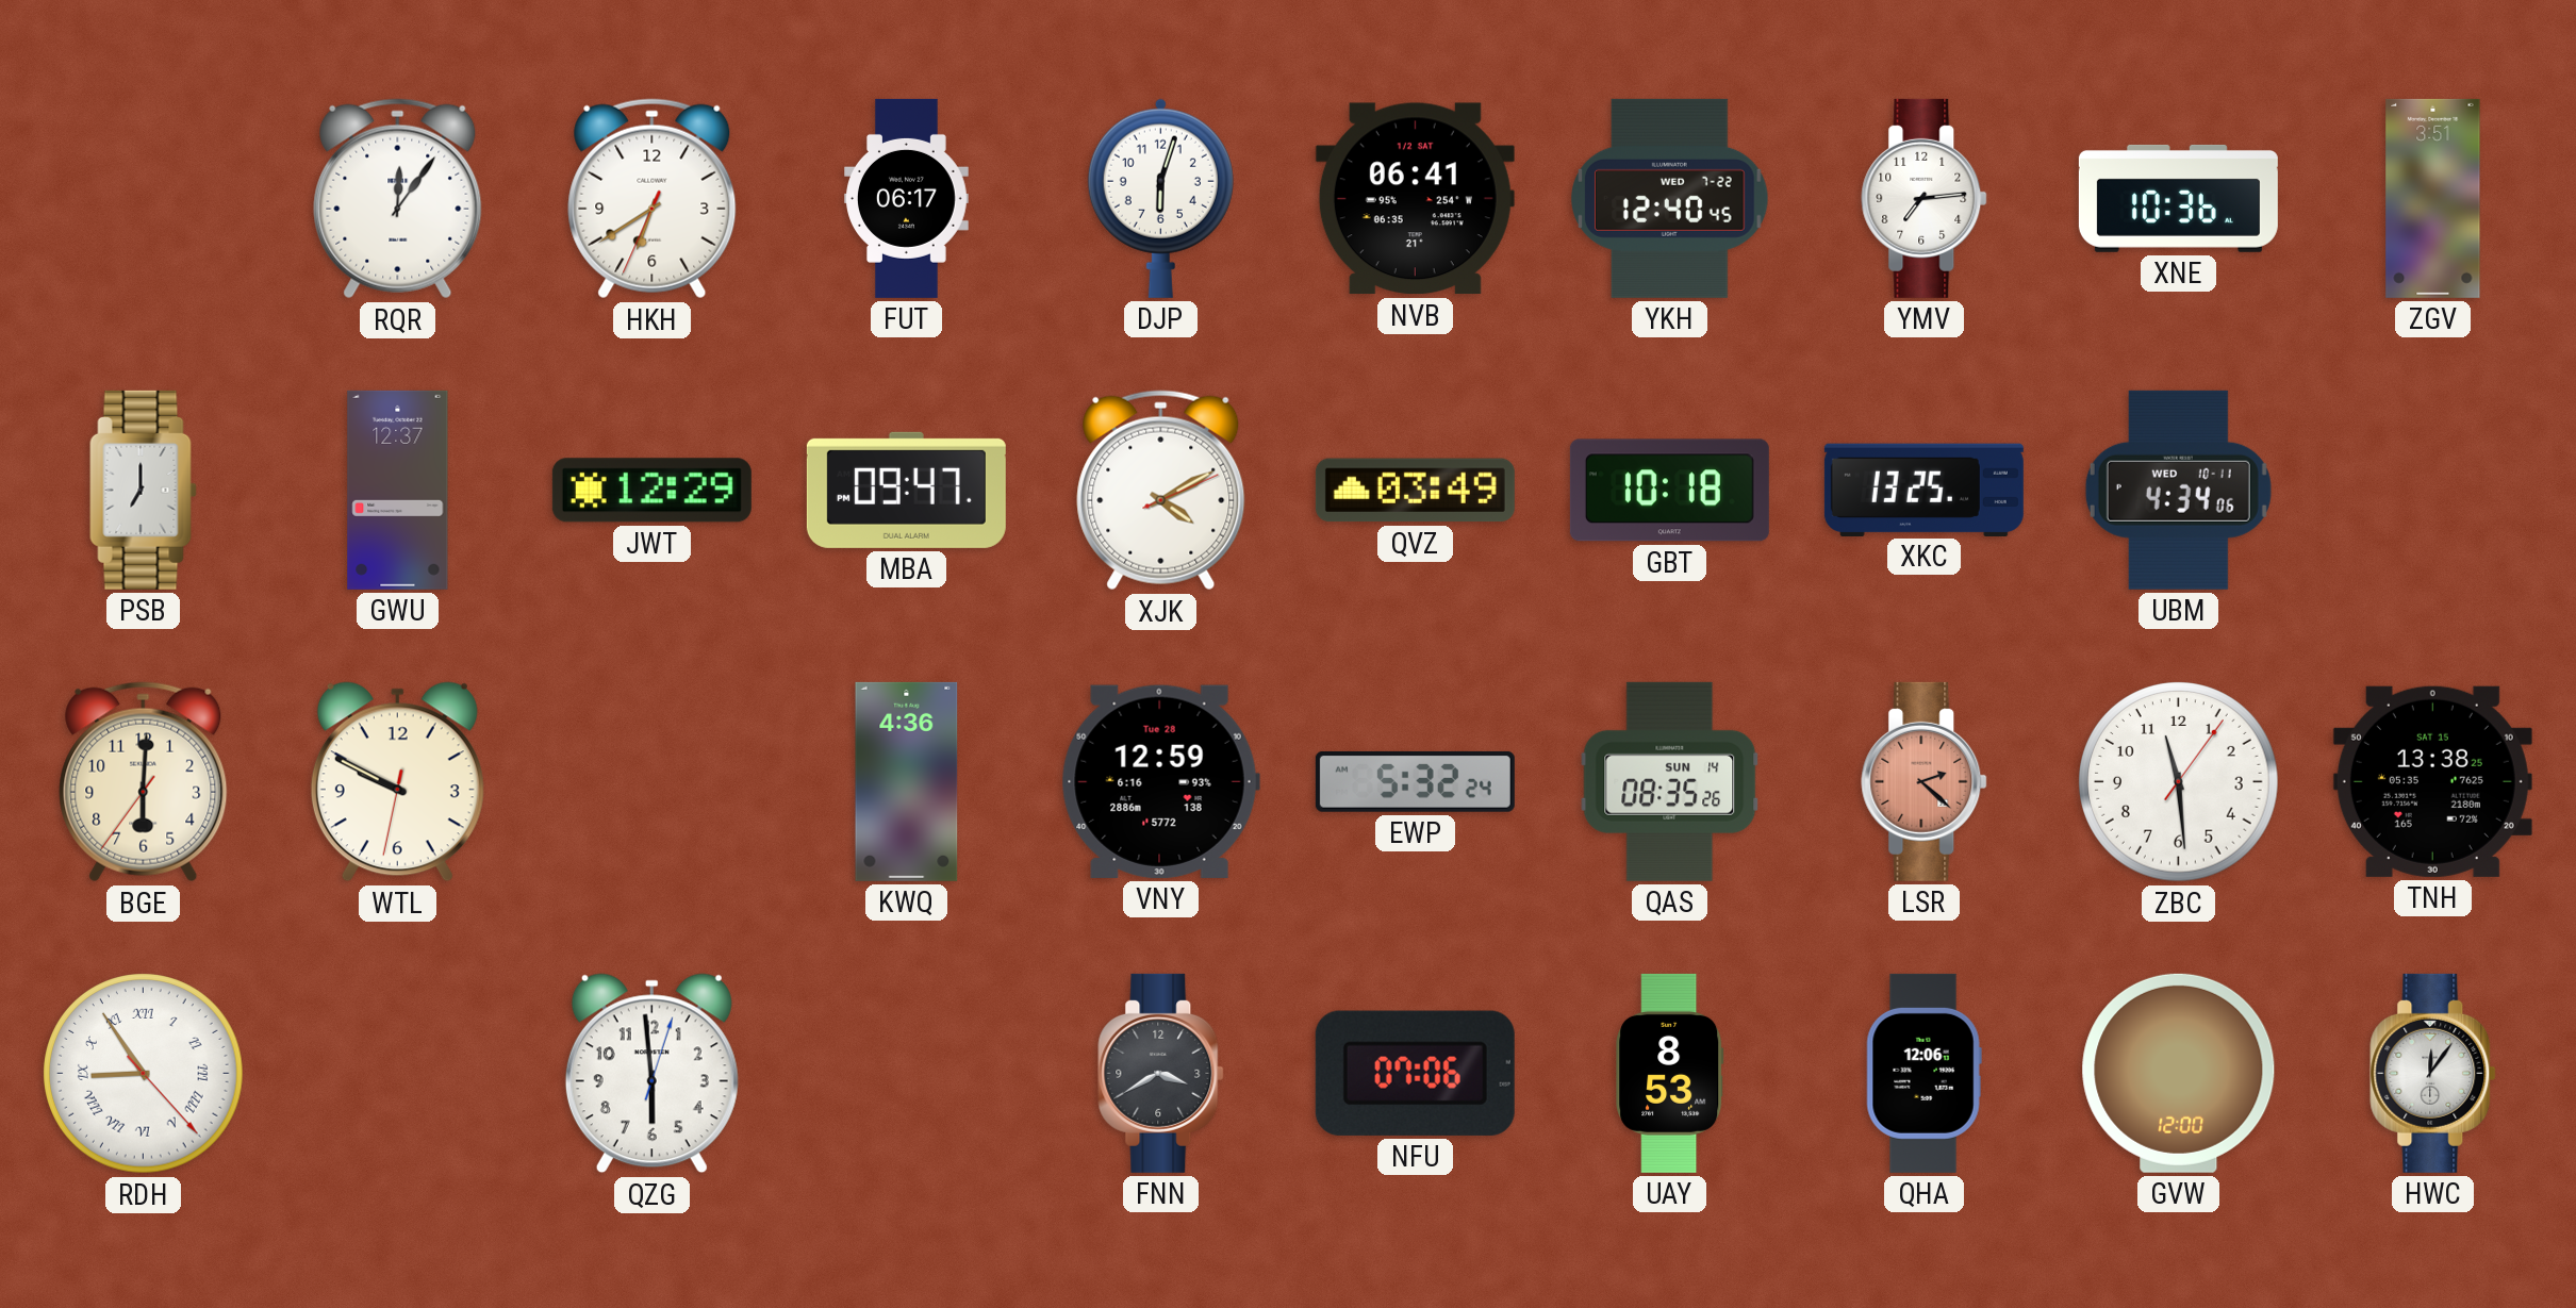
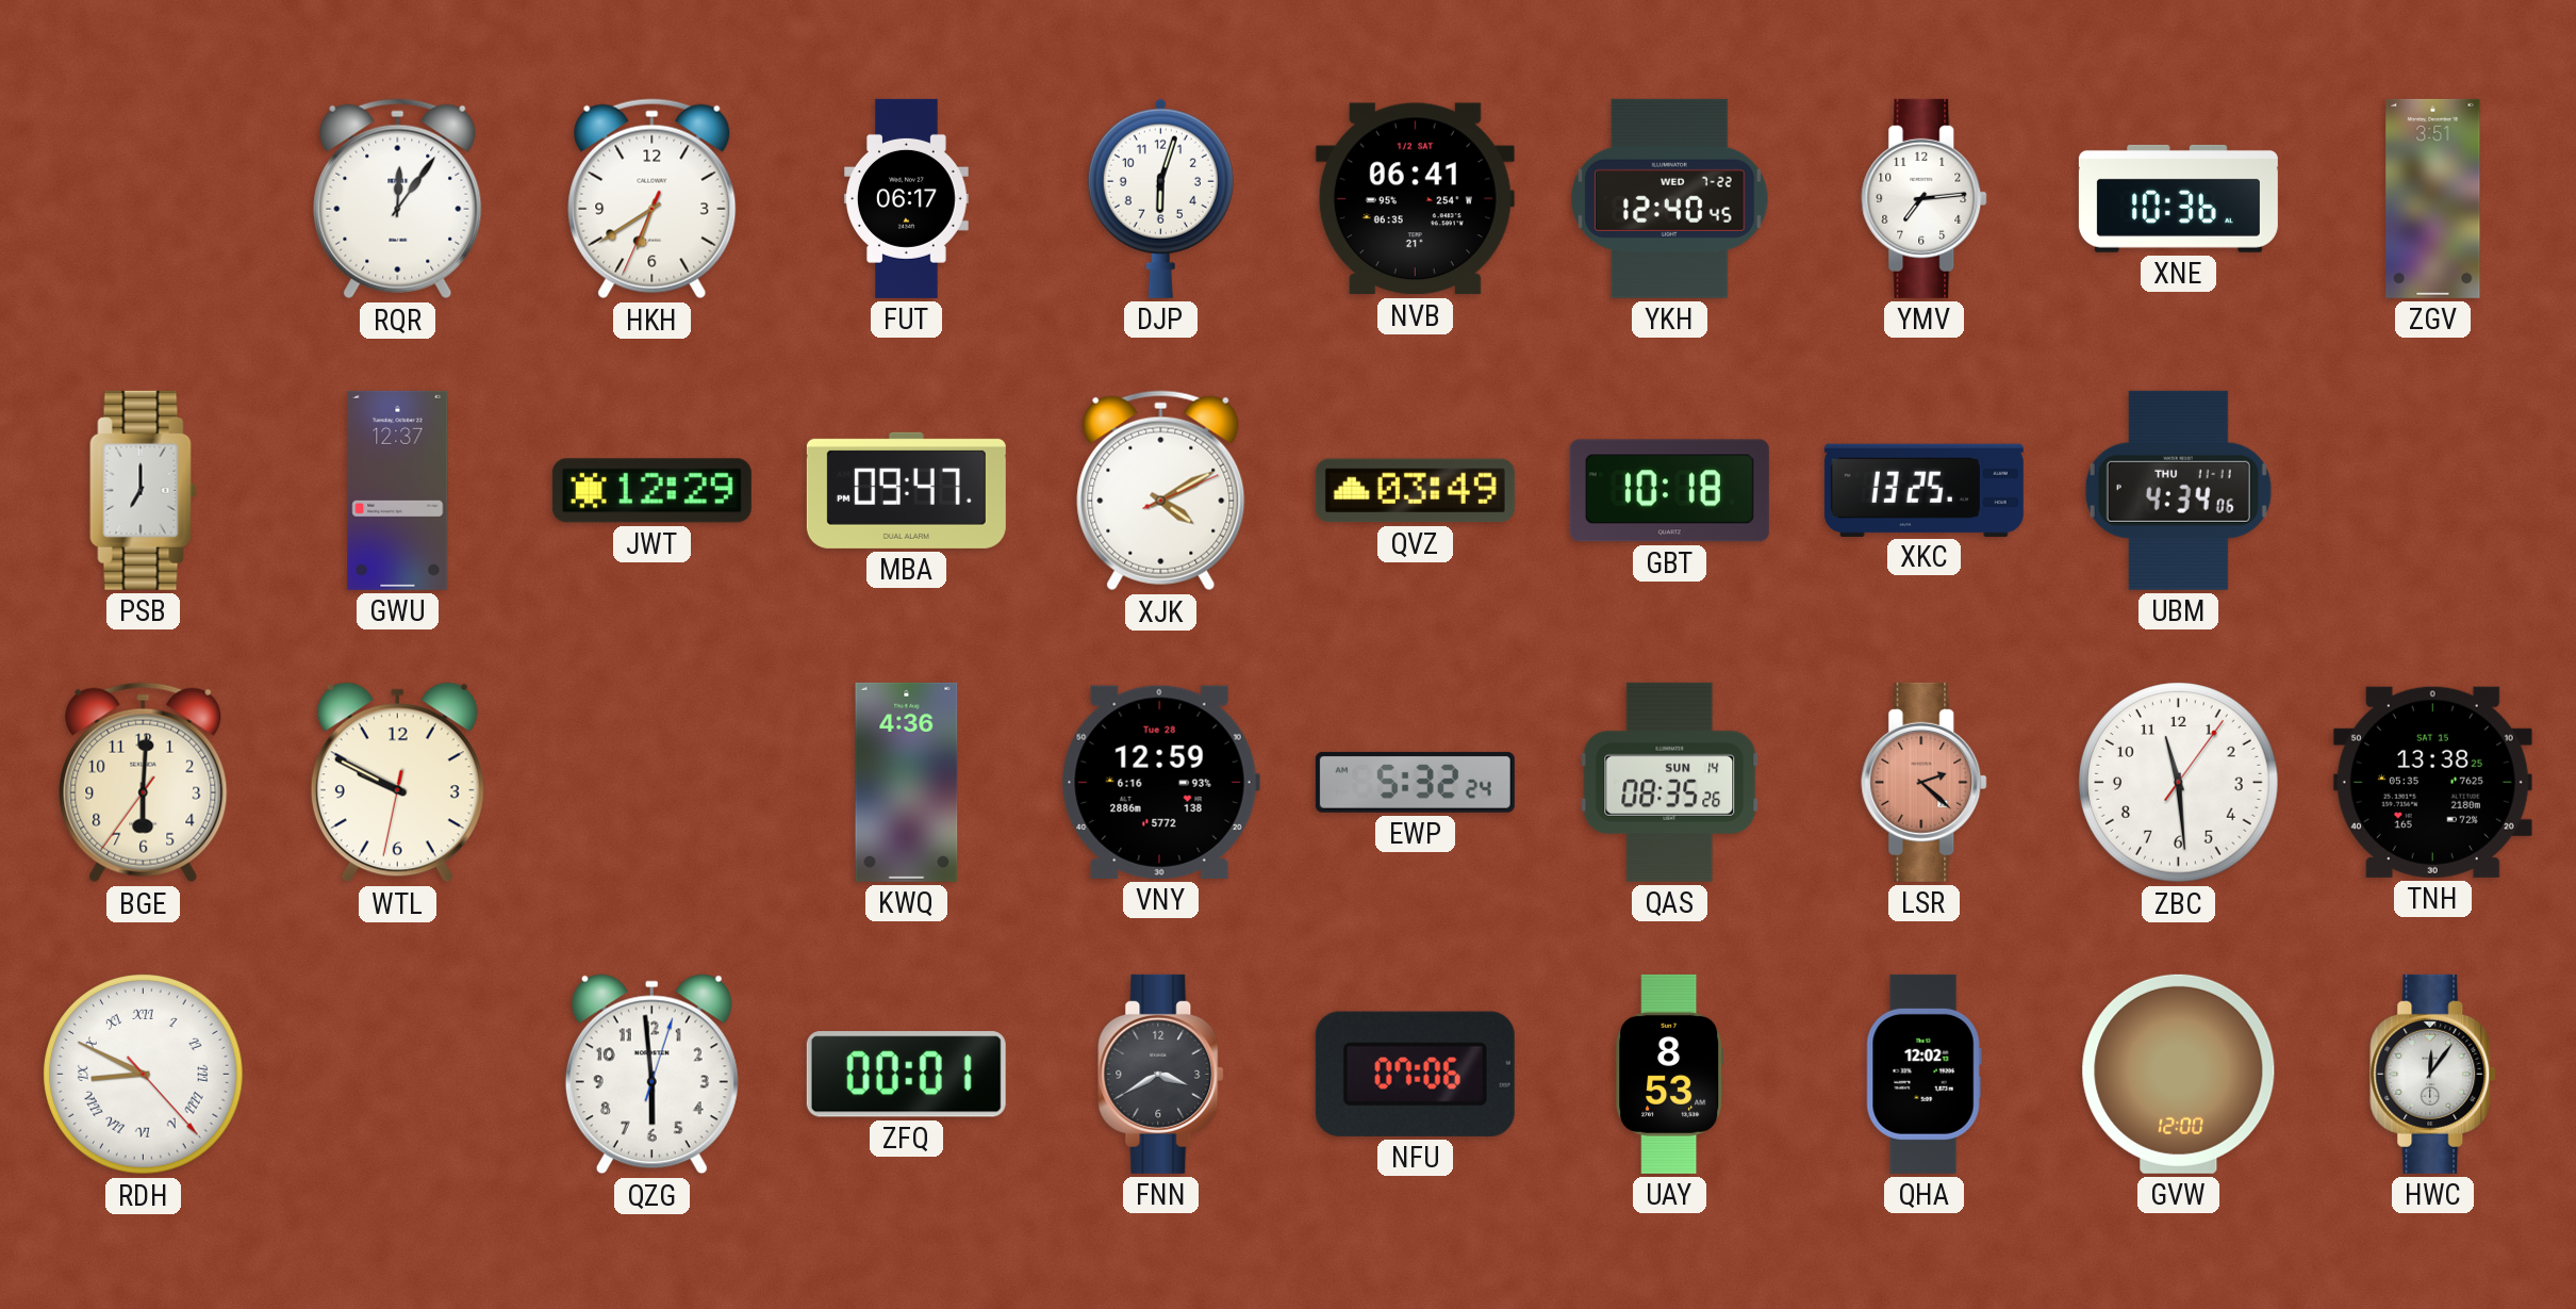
UBM date: WED 10-11 -> THU 11-11 (2178, 490)
RDH: 8:54 -> 8:49 (144, 1075)
ZFQ: none -> 00:01 (906, 1075)
QHA: 12:06 -> 12:02 (1923, 1074)
